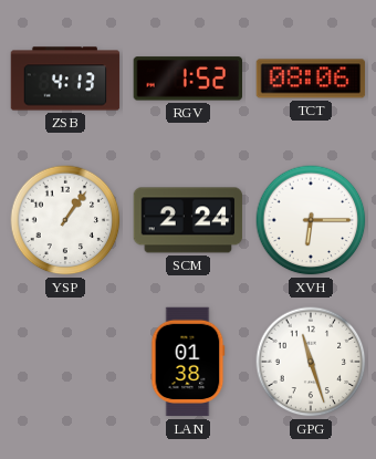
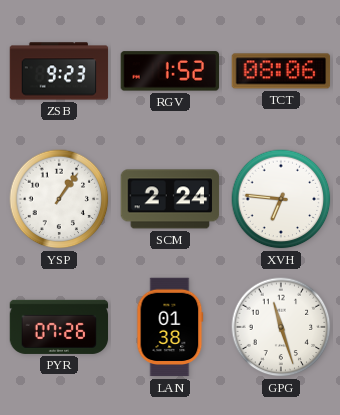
ZSB: 4:13 -> 9:23 (59, 71)
XVH: 6:15 -> 6:46 (281, 199)
PYR: none -> 07:26 (59, 327)
